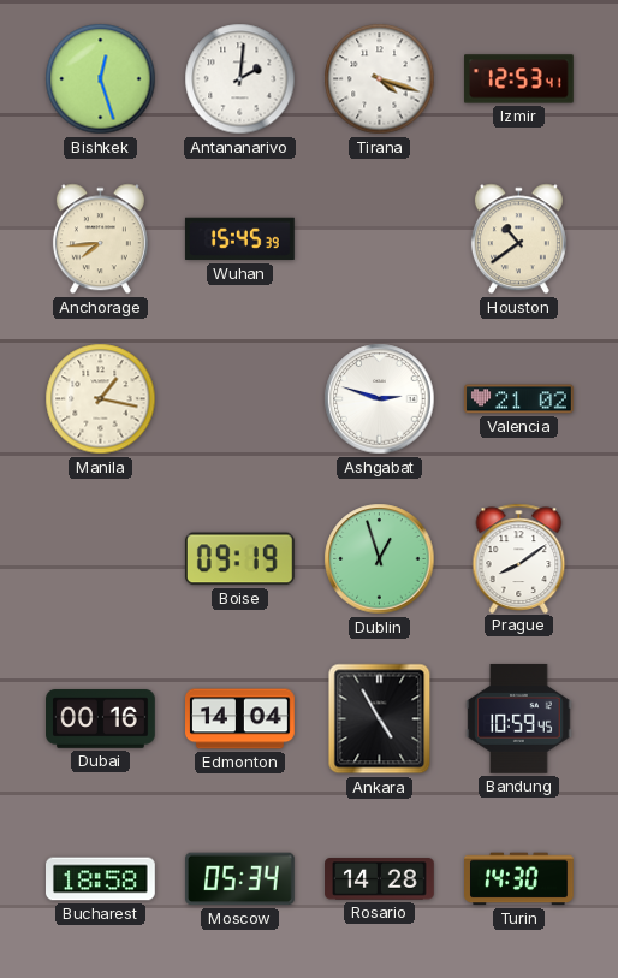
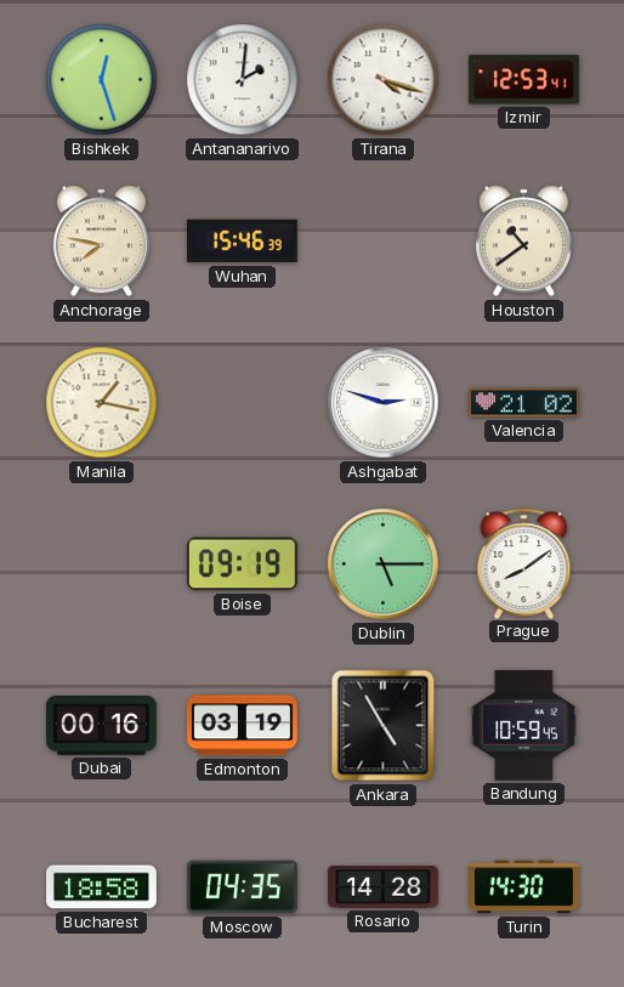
Anchorage: 7:44 -> 7:47 (101, 242)
Wuhan: 15:45 -> 15:46 (242, 242)
Dublin: 12:57 -> 5:15 (384, 565)
Edmonton: 14:04 -> 03:19 (243, 726)
Moscow: 05:34 -> 04:35 (243, 887)
